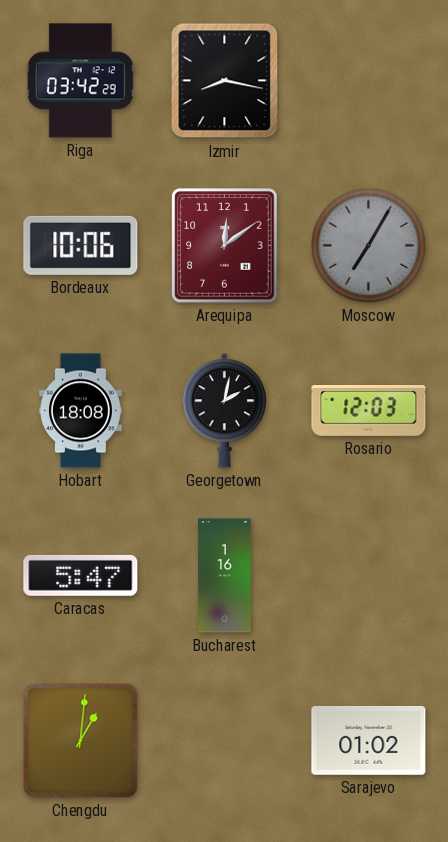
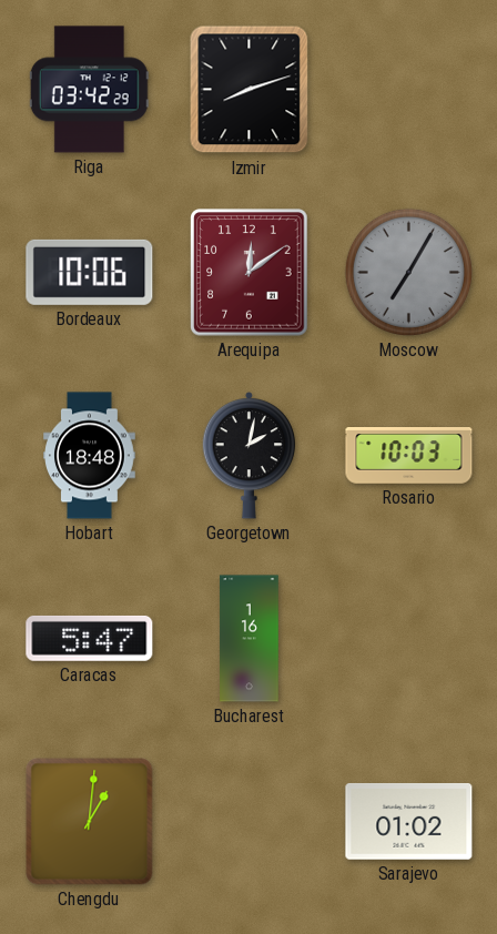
Izmir: 8:17 -> 8:12 (250, 90)
Hobart: 18:08 -> 18:48 (90, 456)
Rosario: 12:03 -> 10:03 (409, 456)
